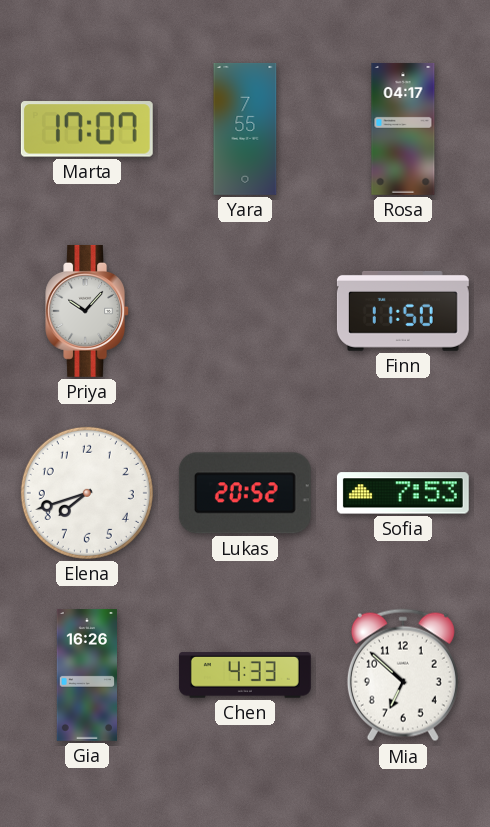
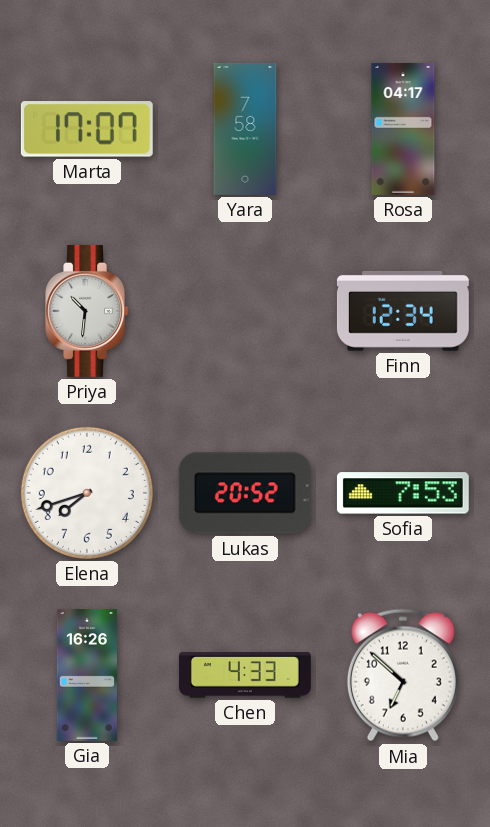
Yara: 7:55 -> 7:58 (245, 129)
Priya: 10:07 -> 10:31 (87, 311)
Finn: 11:50 -> 12:34 (403, 311)
